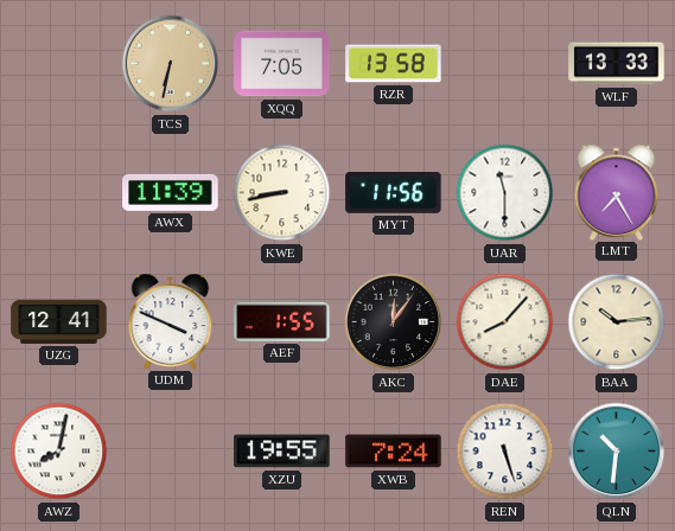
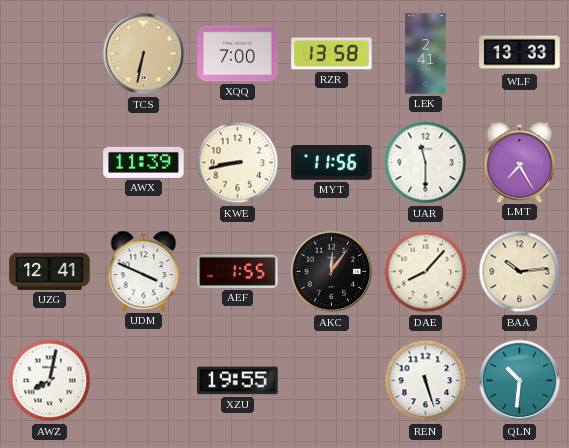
XQQ: 7:05 -> 7:00 (238, 54)
LEK: none -> 2:41 (426, 54)
XWB: 7:24 -> none (394, 452)
